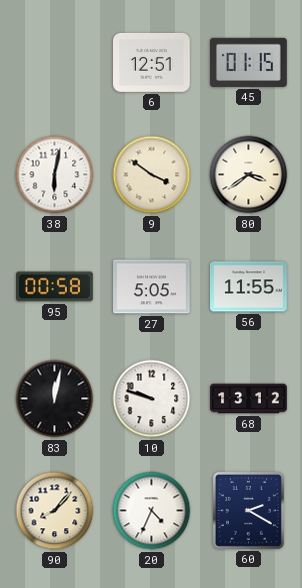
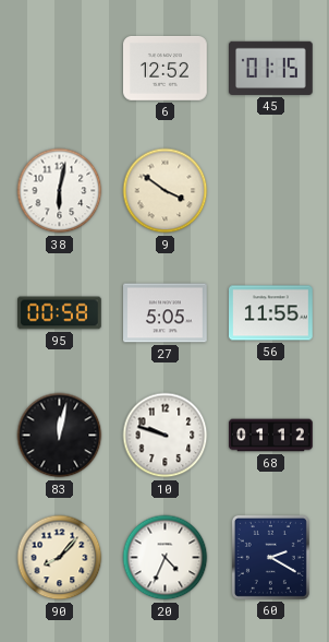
6: 12:51 -> 12:52 (166, 69)
80: 3:39 -> none (249, 175)
68: 13:12 -> 01:12 (271, 436)
